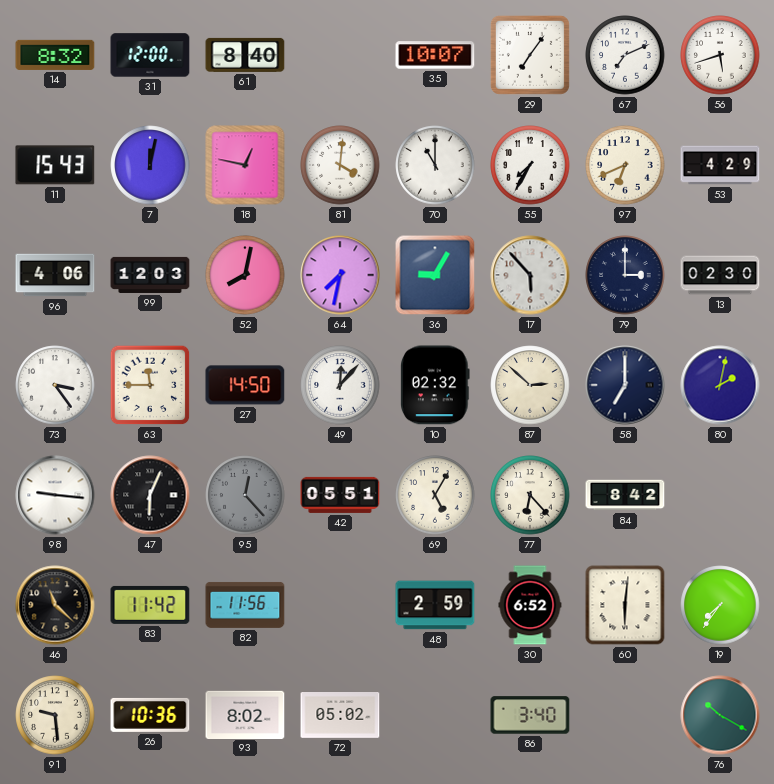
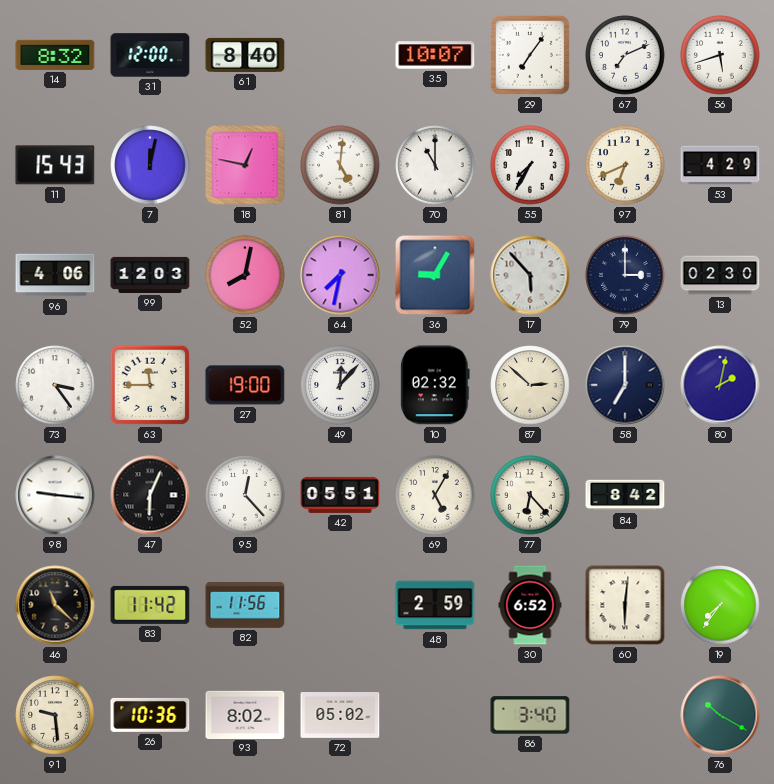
81: 4:01 -> 5:01 (340, 165)
27: 14:50 -> 19:00 (245, 385)
95 dial: grey -> white (245, 495)
